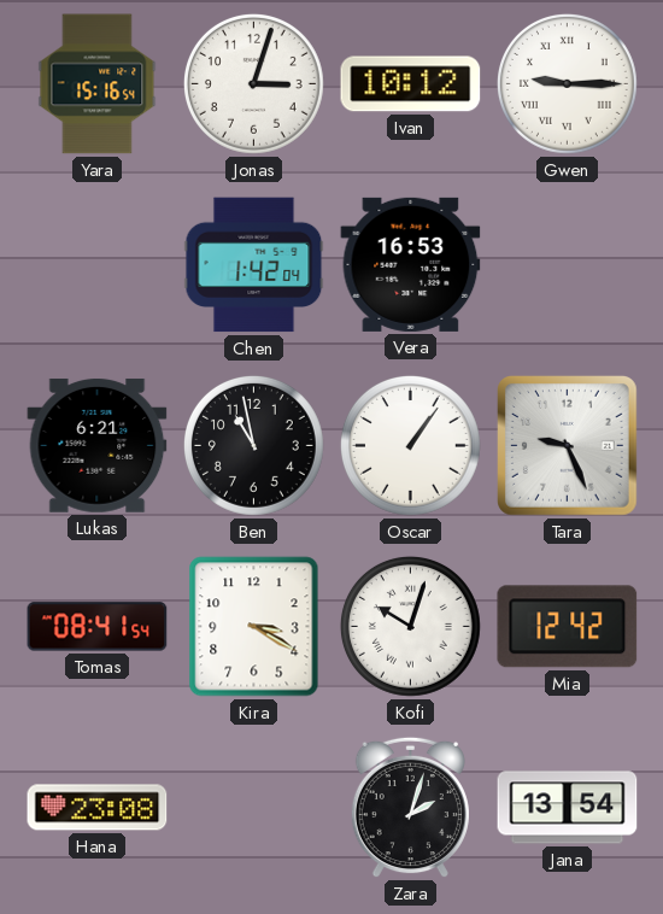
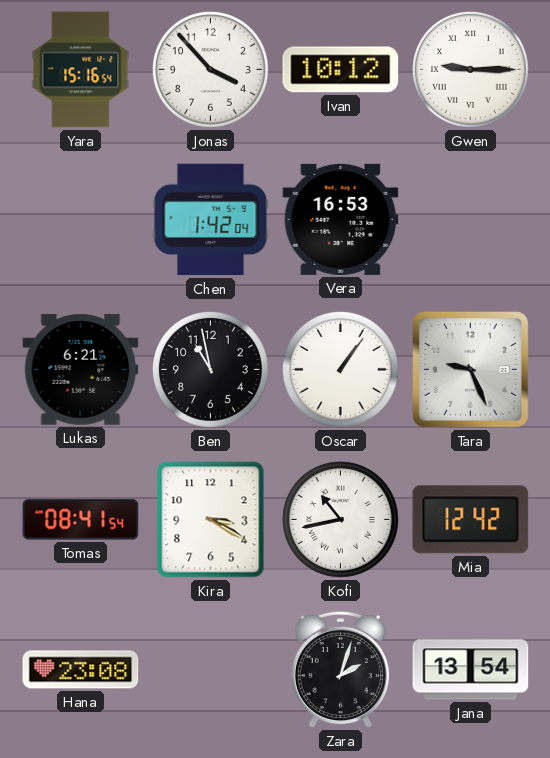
Jonas: 3:03 -> 3:53 (210, 69)
Kofi: 10:03 -> 10:43 (340, 519)
